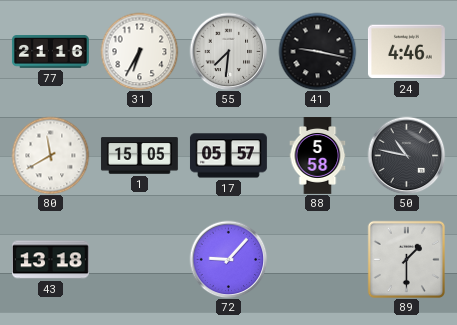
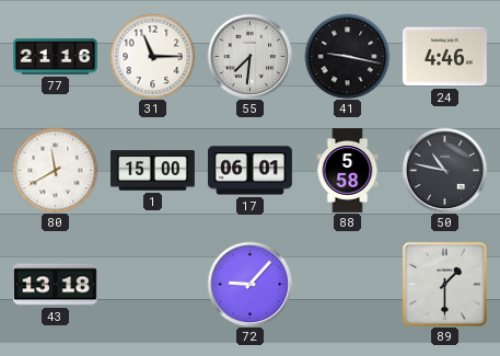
31: 6:35 -> 11:15 (152, 56)
1: 15:05 -> 15:00 (152, 171)
17: 05:57 -> 06:01 (251, 171)
